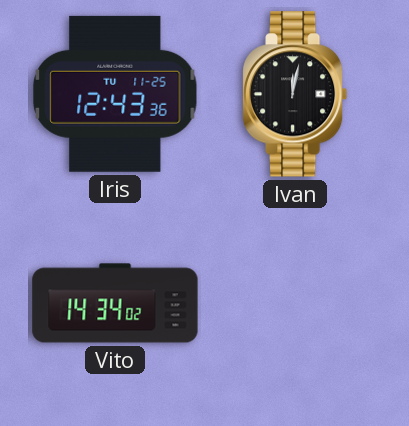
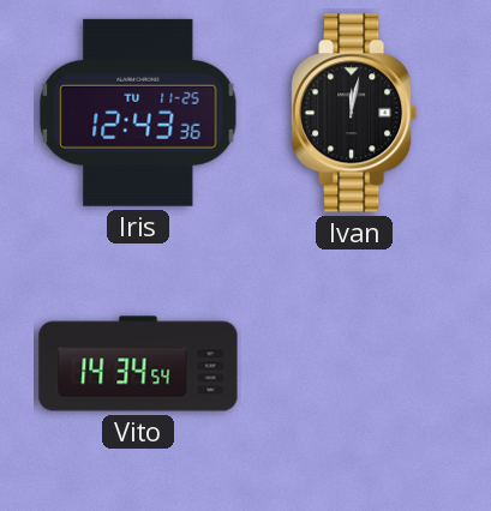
Vito: 14:34:02 -> 14:34:54 (138, 363)
